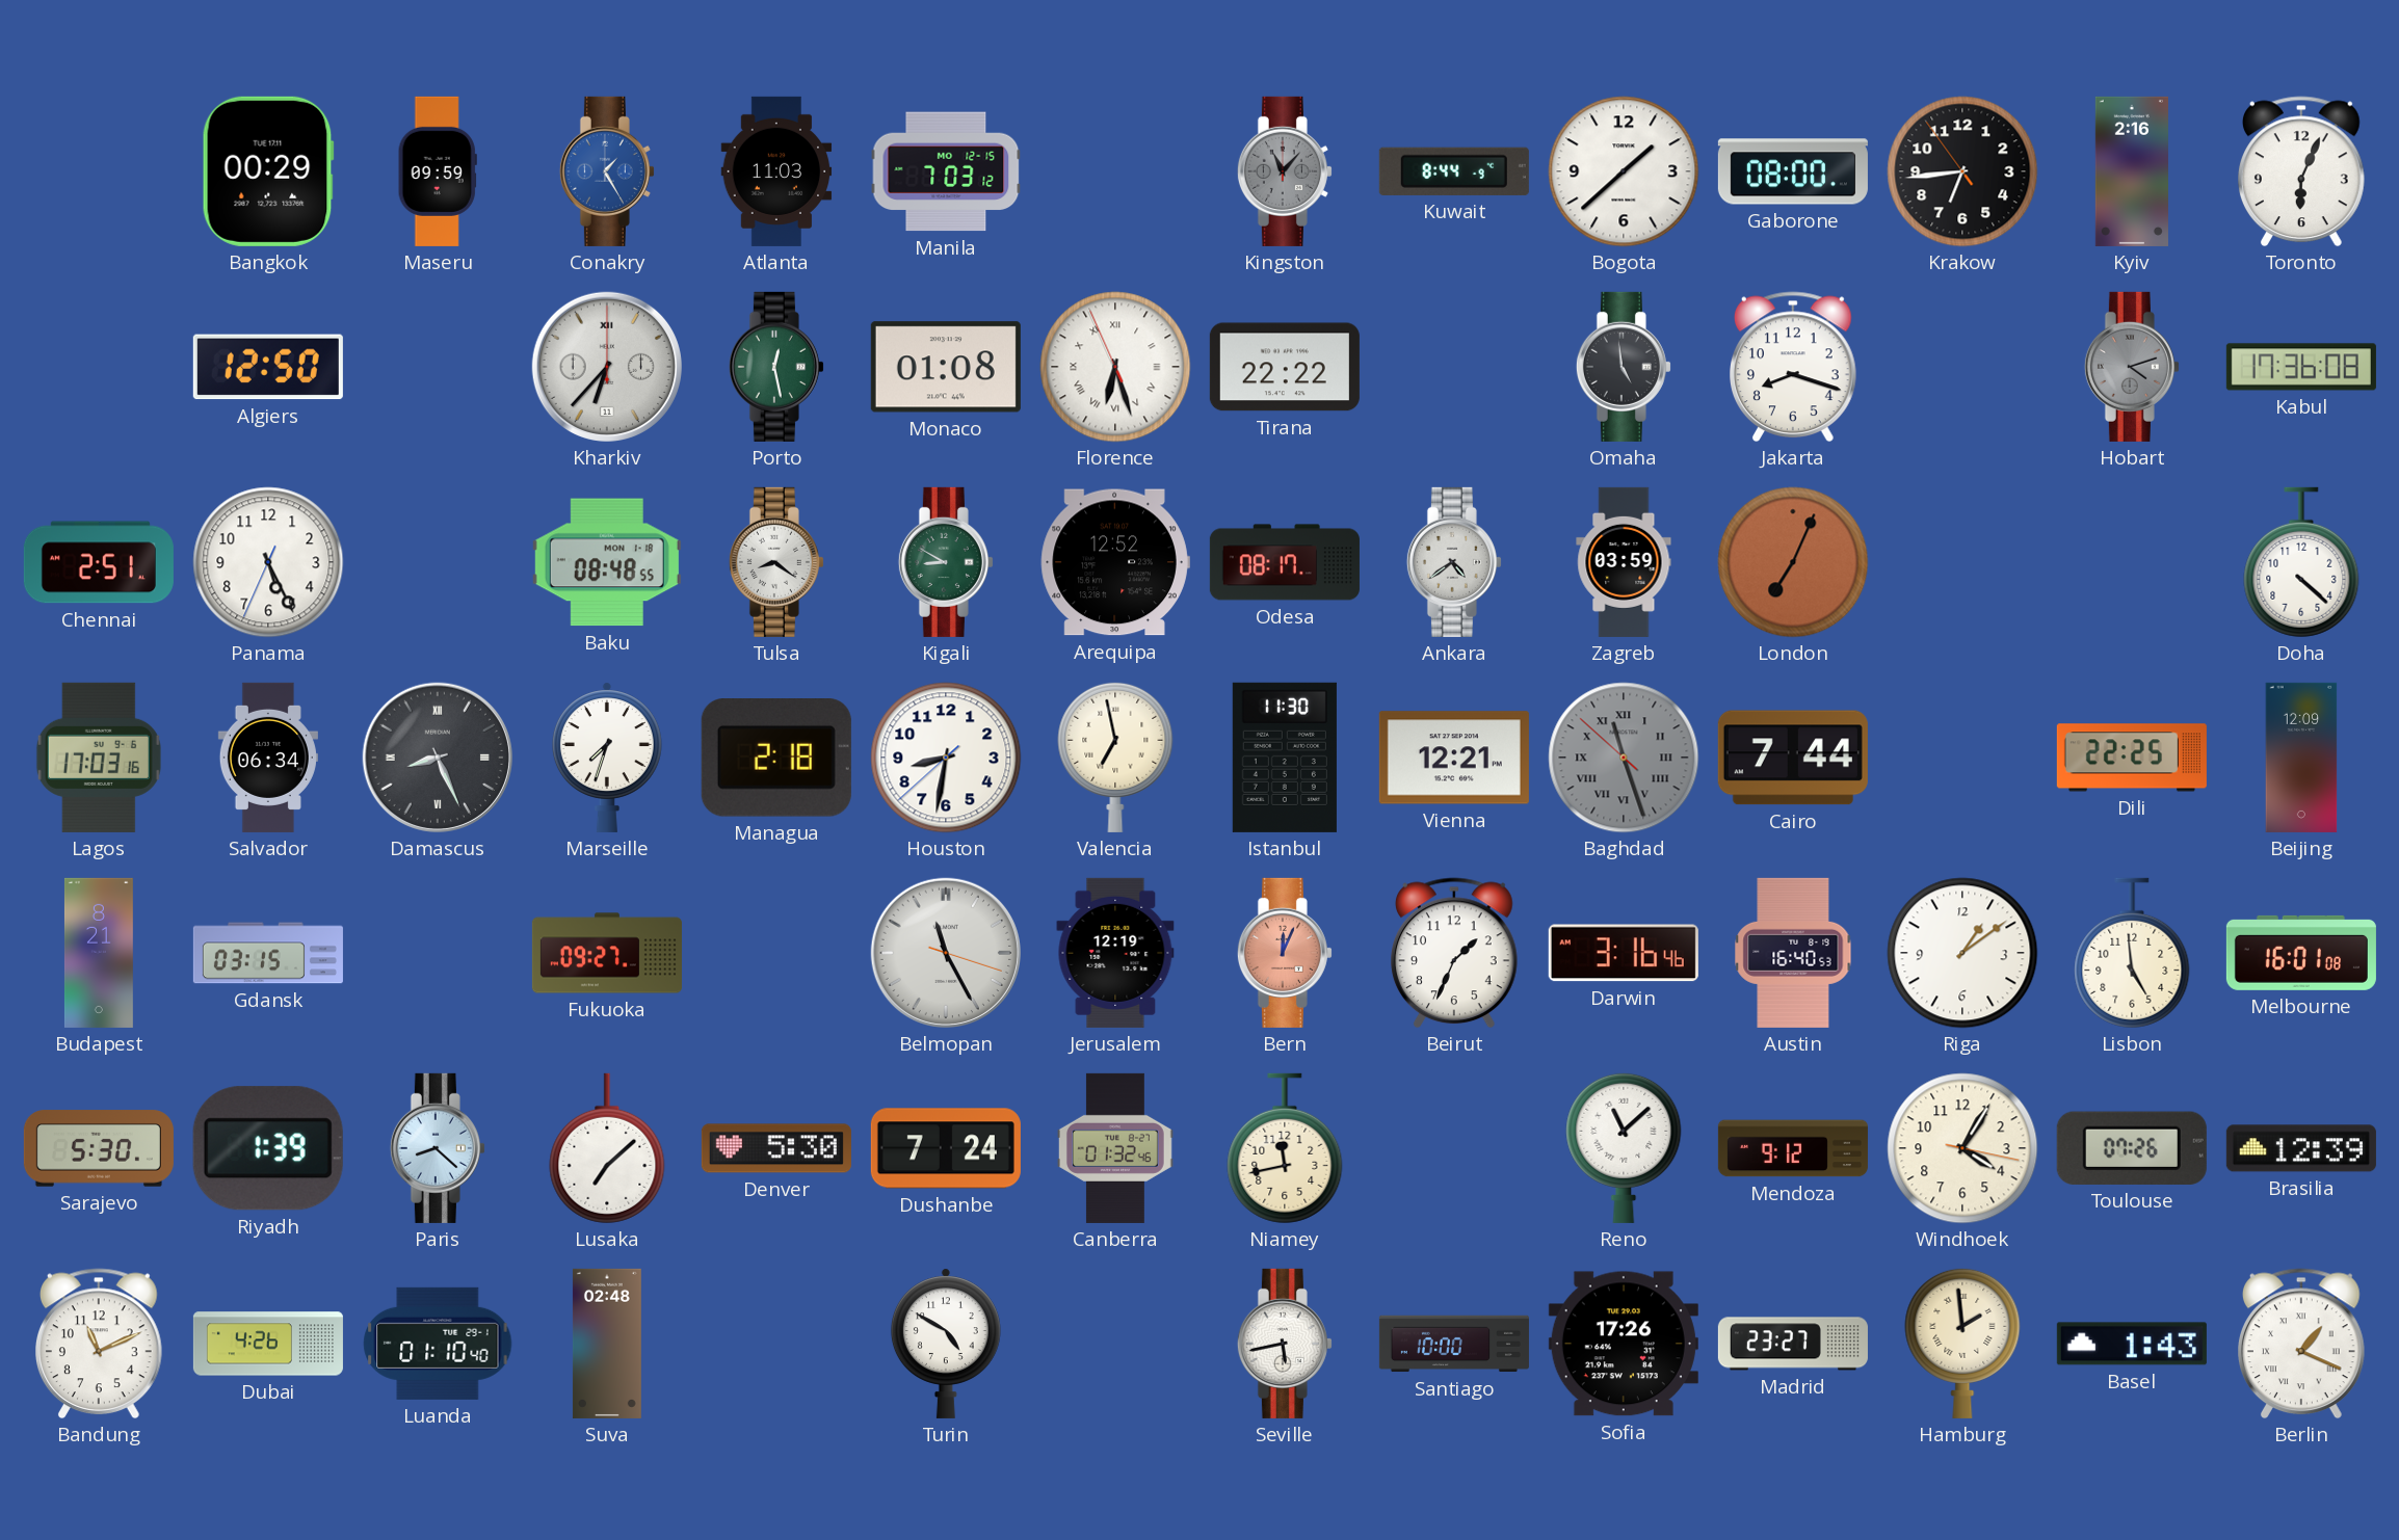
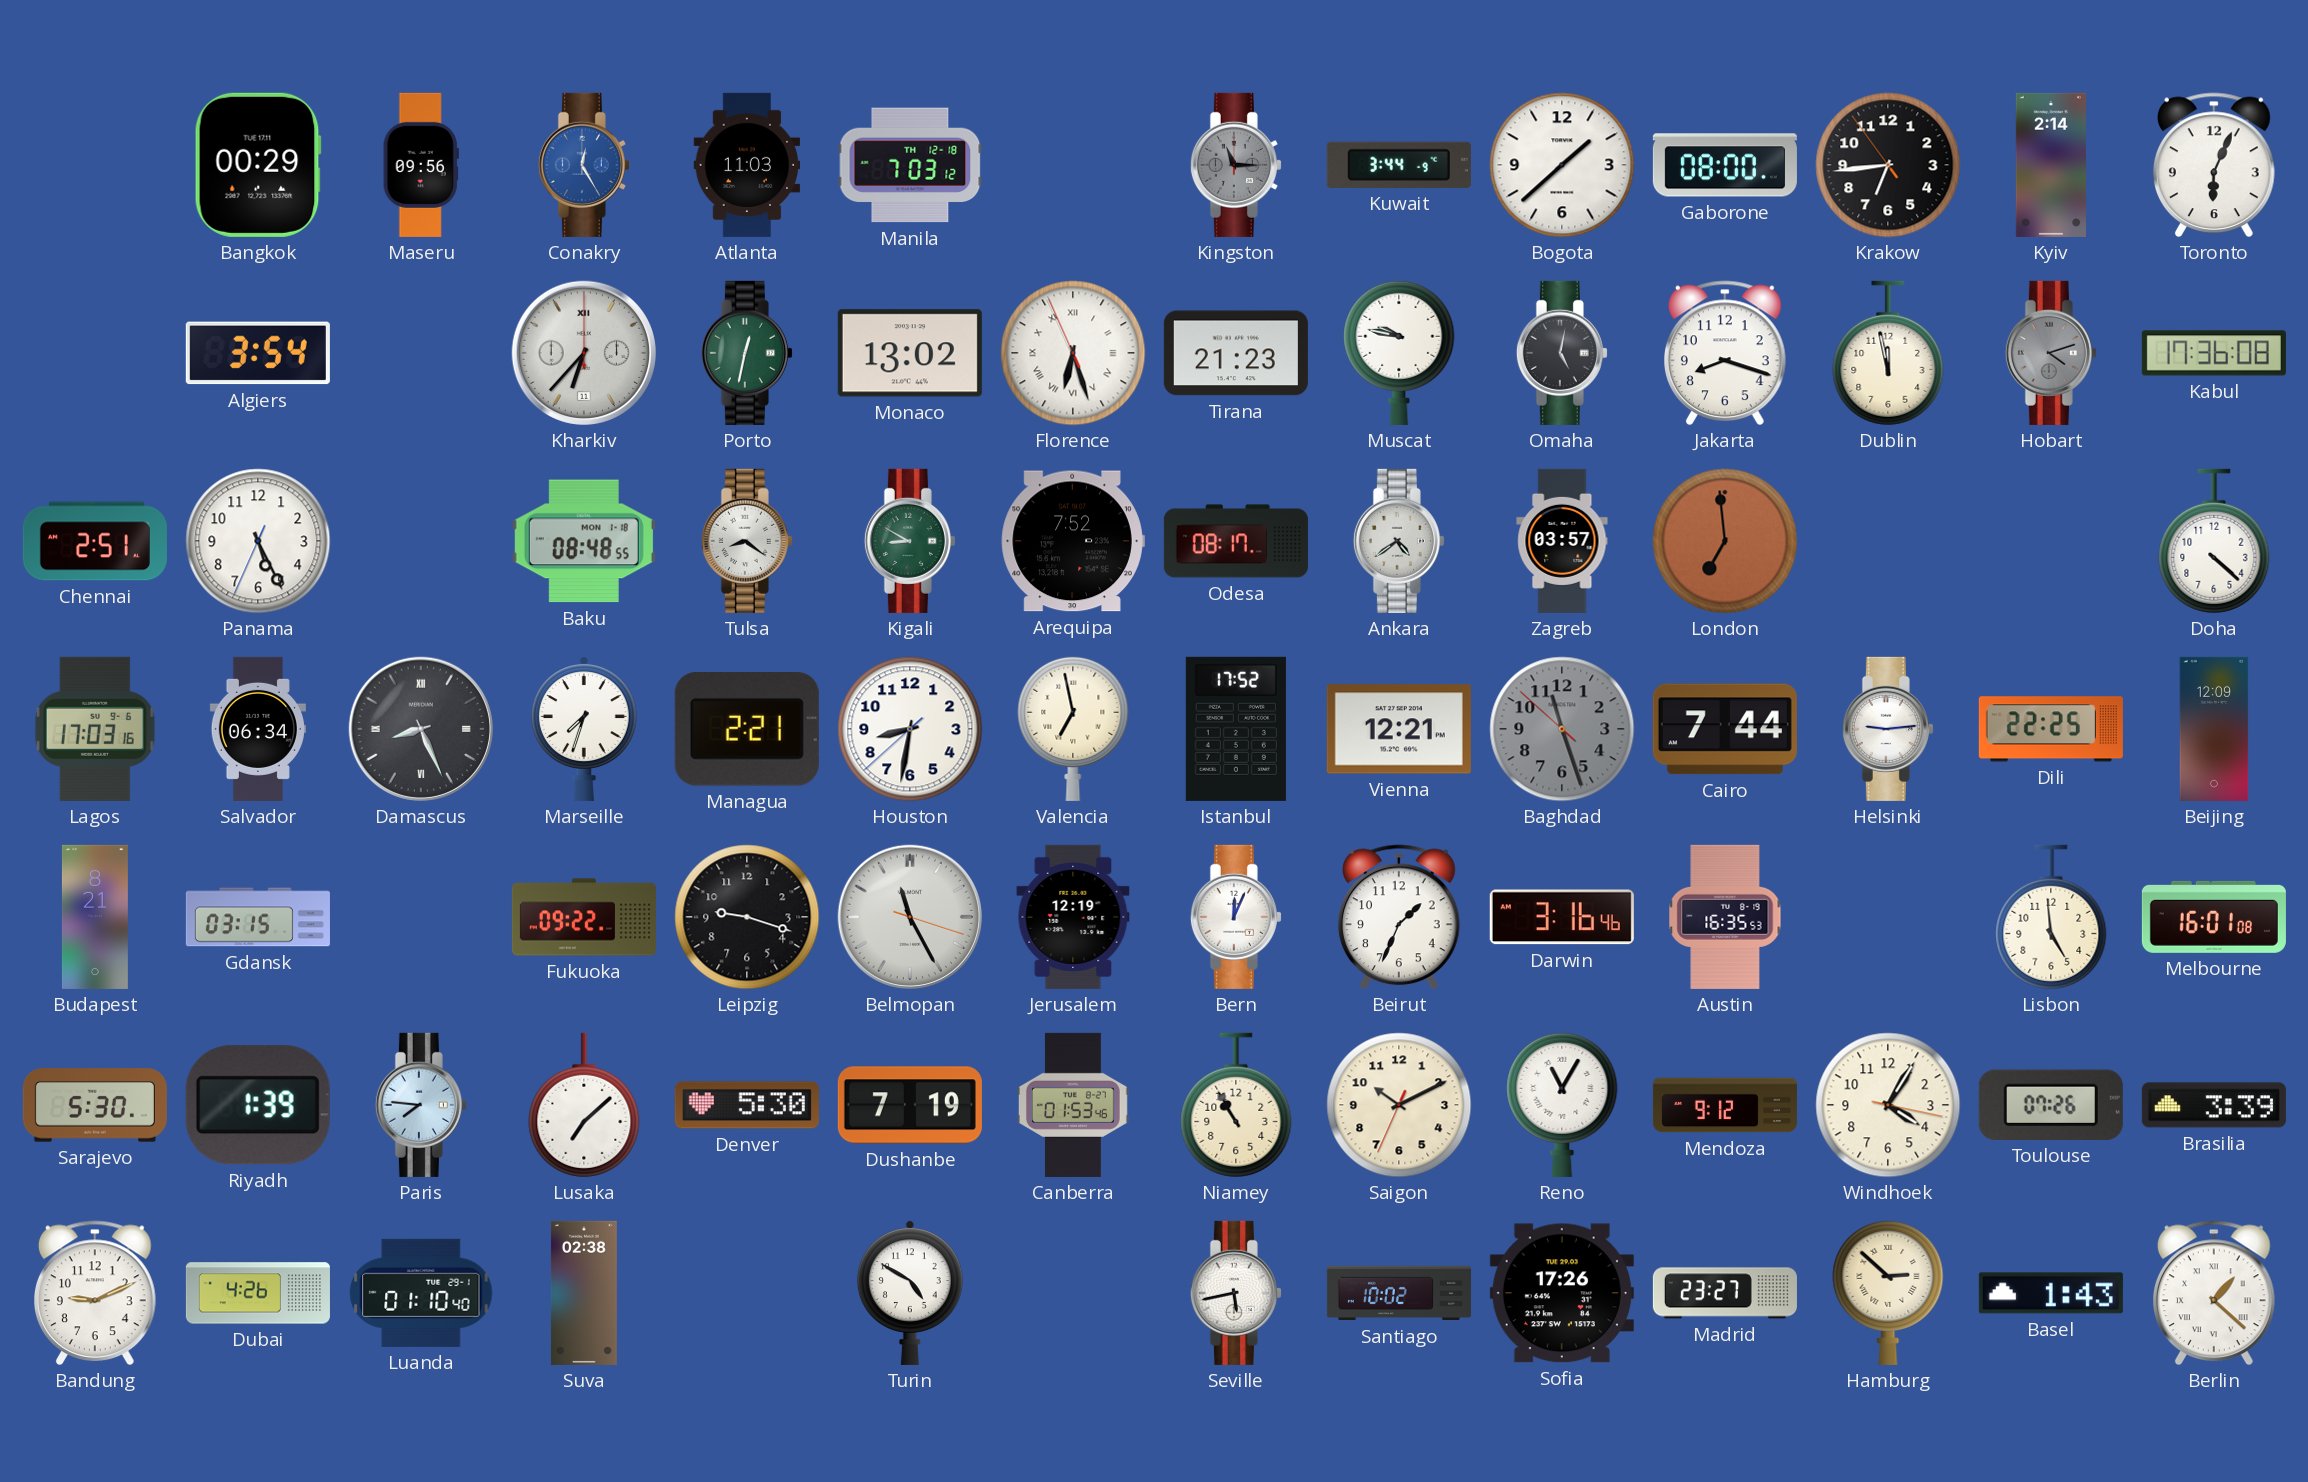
Maseru: 09:59 -> 09:56 (421, 165)
Conakry: 1:25 -> 12:25 (584, 165)
Manila date: MO 12-15 -> TH 12-18 (910, 165)
Kingston: 11:07 -> 11:15 (1236, 165)
Kuwait: 8:44 -> 3:44 (1399, 165)
Kyiv: 2:16 -> 2:14 (2051, 165)
Algiers: 12:50 -> 3:54 (258, 353)
Porto: 12:28 -> 12:32 (747, 353)
Monaco: 01:08 -> 13:02 (910, 353)
Tirana: 22:22 -> 21:23 (1236, 353)
Muscat: none -> 9:47 (1399, 352)
Omaha: 4:59 -> 5:02 (1562, 353)
Dublin: none -> 11:58 (1888, 353)
Arequipa: 12:52 -> 7:52 (1073, 541)
Zagreb: 03:59 -> 03:57 (1562, 541)
London: 7:04 -> 6:59 (1725, 541)
Managua: 2:18 -> 2:21 (747, 730)
Istanbul: 11:30 -> 17:52 (1236, 729)
Baghdad numerals: Roman -> Arabic (1562, 729)
Helsinki: none -> 9:14 (1888, 729)
Fukuoka: 09:27 -> 09:22 (584, 917)
Leipzig: none -> 9:18 (747, 917)
Bern dial: salmon -> white (1236, 917)
Austin: 16:40 -> 16:35 (1725, 917)
Riga: 1:09 -> none (1962, 953)
Paris: 8:22 -> 7:46 (421, 1105)
Dushanbe: 7:24 -> 7:19 (910, 1105)
Canberra: 01:32 -> 01:53 (1073, 1105)
Niamey: 11:43 -> 10:55 (1236, 1105)
Saigon: none -> 10:10 (1399, 1105)
Reno: 11:08 -> 11:05 (1562, 1104)
Brasilia: 12:39 -> 3:39 (2214, 1105)
Bandung: 11:11 -> 9:11 (96, 1293)
Suva: 02:48 -> 02:38 (584, 1293)
Santiago: 10:00 -> 10:02 (1399, 1293)
Hamburg: 1:59 -> 2:52 (1888, 1292)
Berlin: 1:19 -> 1:22 (2215, 1293)
